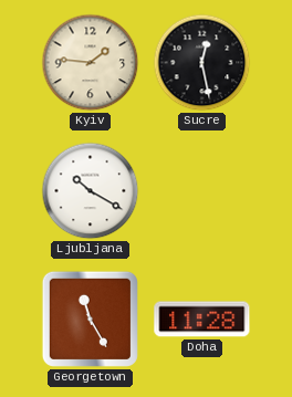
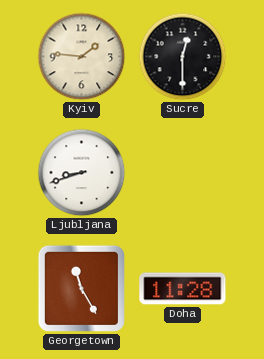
Sucre: 12:28 -> 12:30 (183, 57)
Ljubljana: 10:20 -> 8:42 (82, 173)
